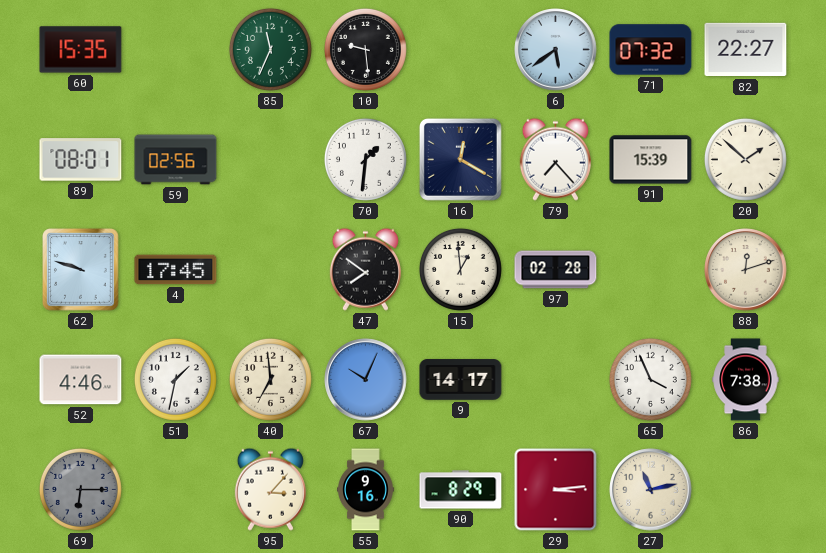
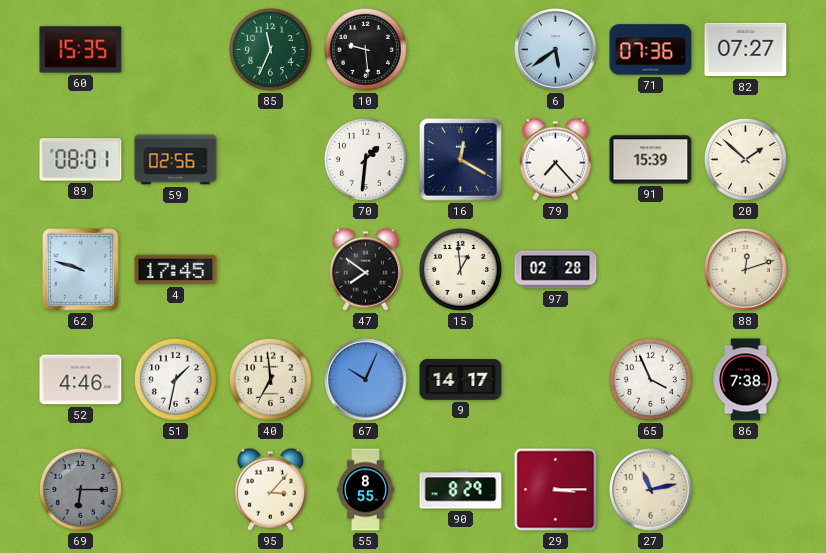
71: 07:32 -> 07:36 (651, 50)
82: 22:27 -> 07:27 (746, 50)
55: 9:16 -> 8:55 (366, 490)
29: 3:14 -> 3:15 (556, 490)
